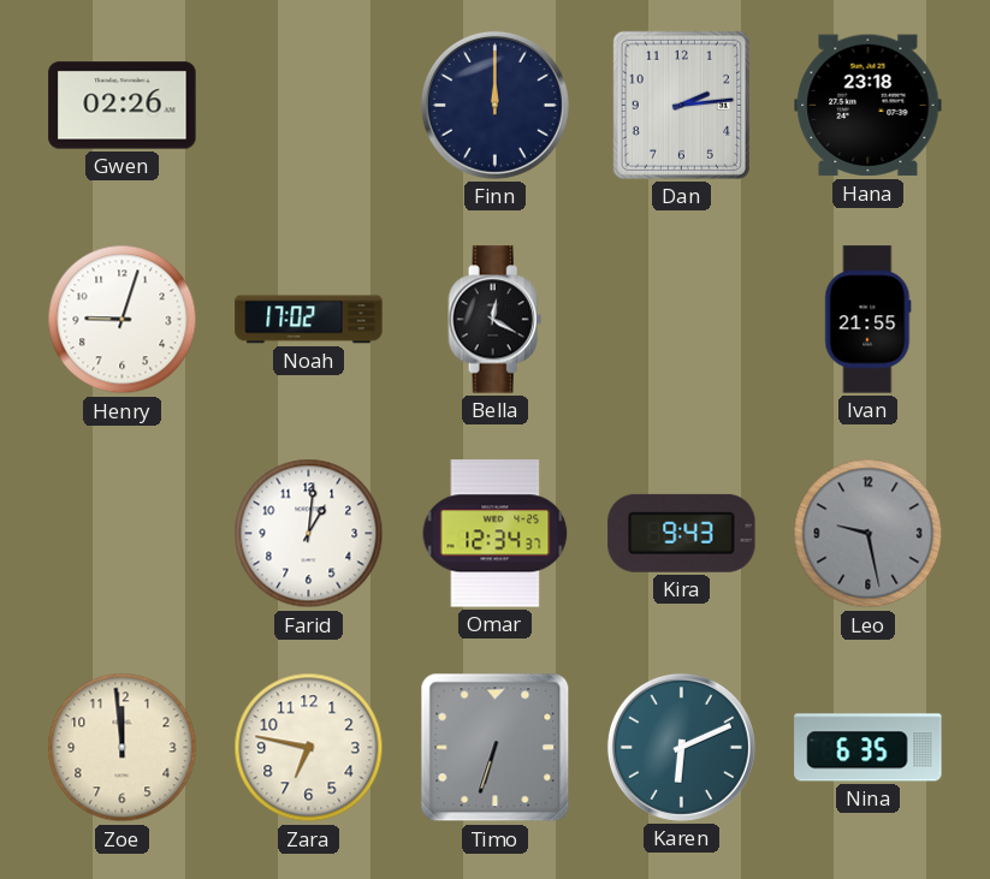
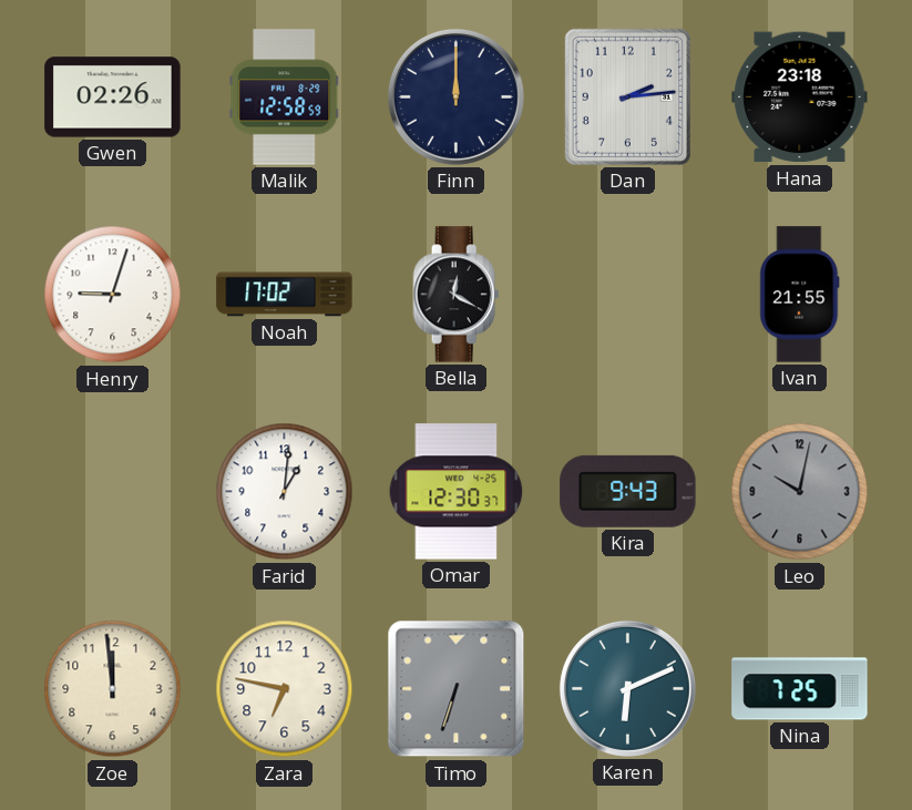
Malik: none -> 12:58 (285, 98)
Omar: 12:34 -> 12:30 (457, 492)
Leo: 9:28 -> 10:02 (800, 492)
Nina: 6:35 -> 7:25 (800, 689)
